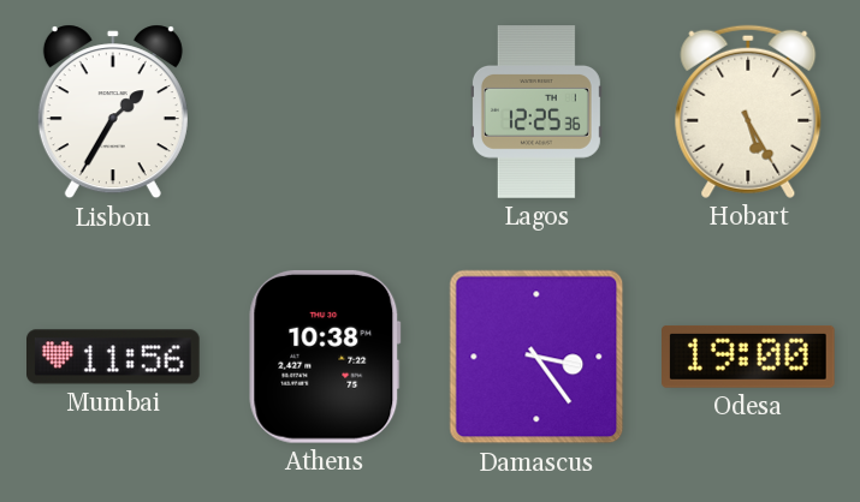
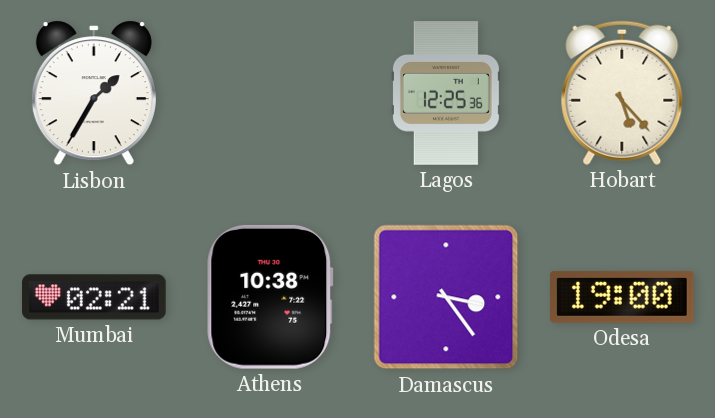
Hobart: 5:25 -> 5:23 (622, 93)
Mumbai: 11:56 -> 02:21 (95, 297)
